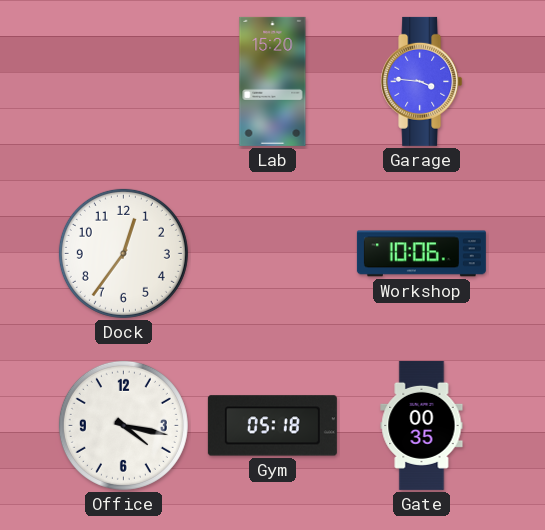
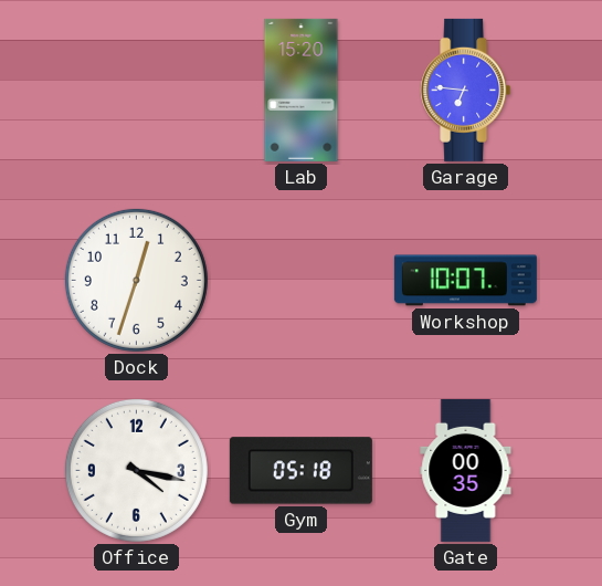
Garage: 3:46 -> 6:46 (466, 90)
Dock: 12:36 -> 12:33 (136, 280)
Workshop: 10:06 -> 10:07 (465, 281)
